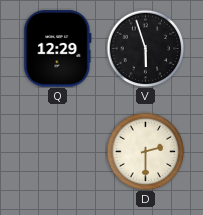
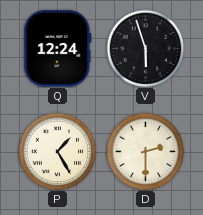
Q: 12:29 -> 12:24 (58, 49)
P: none -> 1:25 (57, 151)
